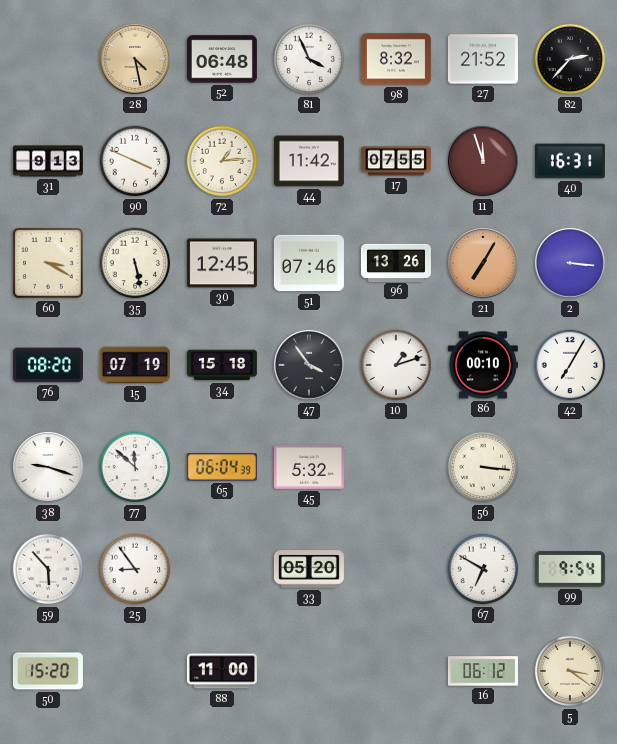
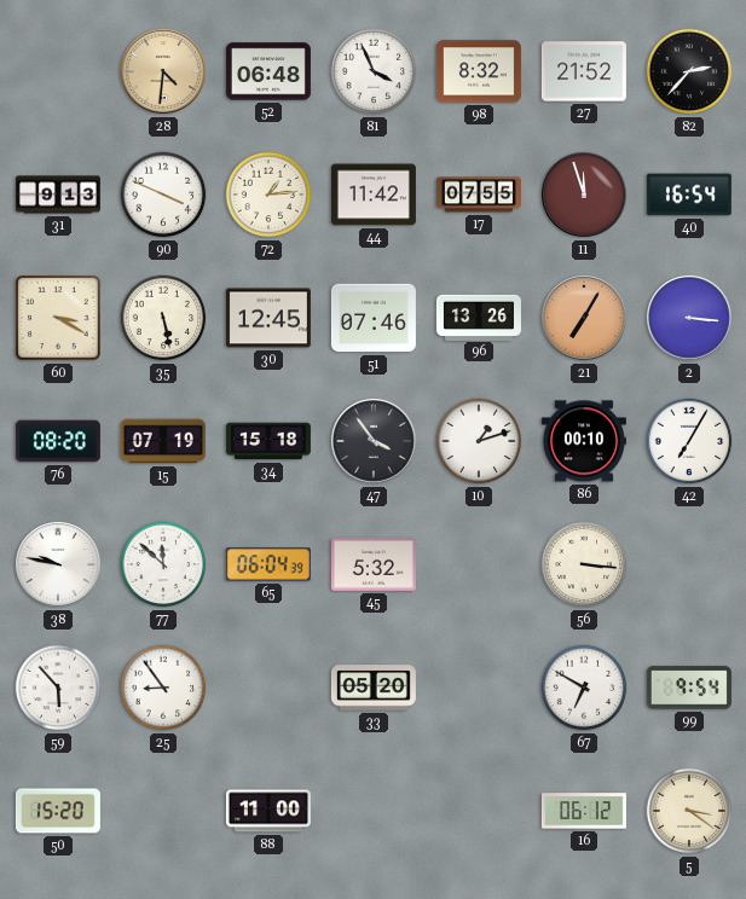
28: 4:28 -> 4:31 (163, 71)
40: 16:31 -> 16:54 (689, 195)
38: 9:18 -> 9:47 (58, 564)
